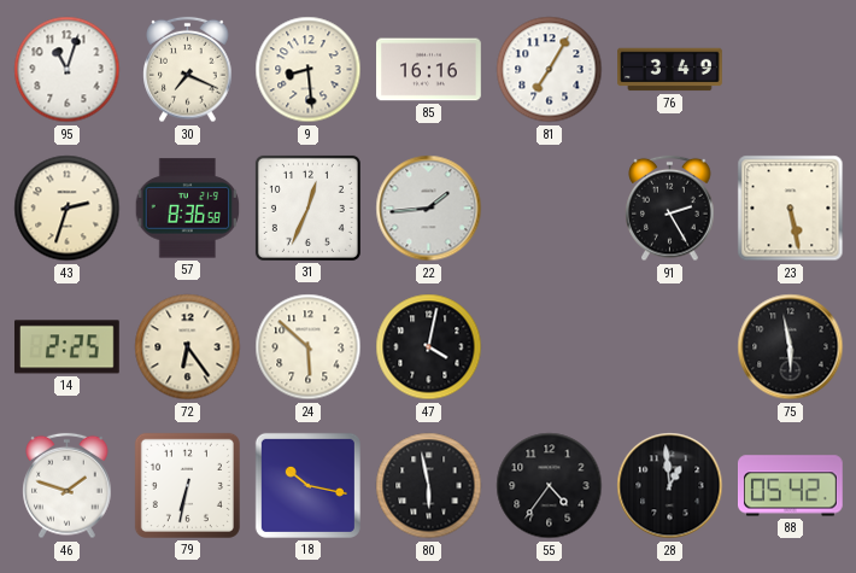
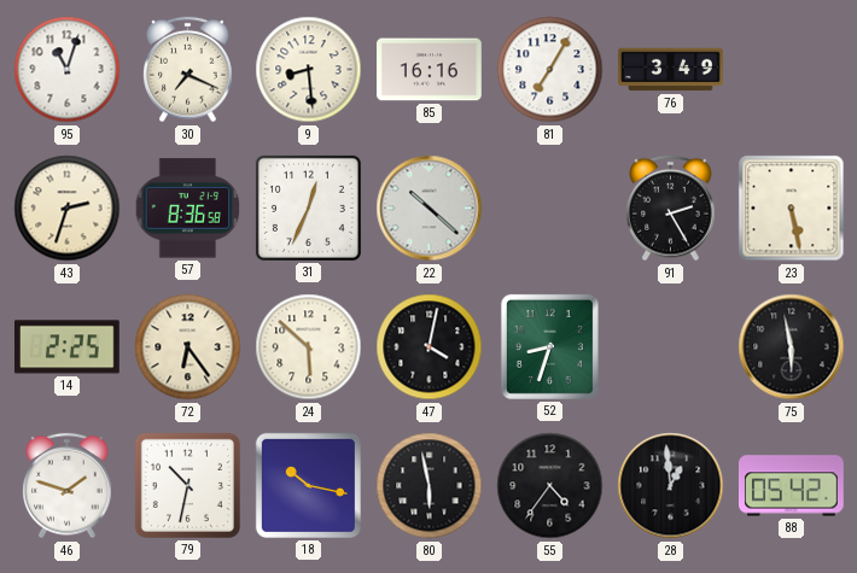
22: 1:44 -> 10:22 (430, 209)
52: none -> 8:33 (549, 346)
79: 6:32 -> 10:32 (187, 485)
